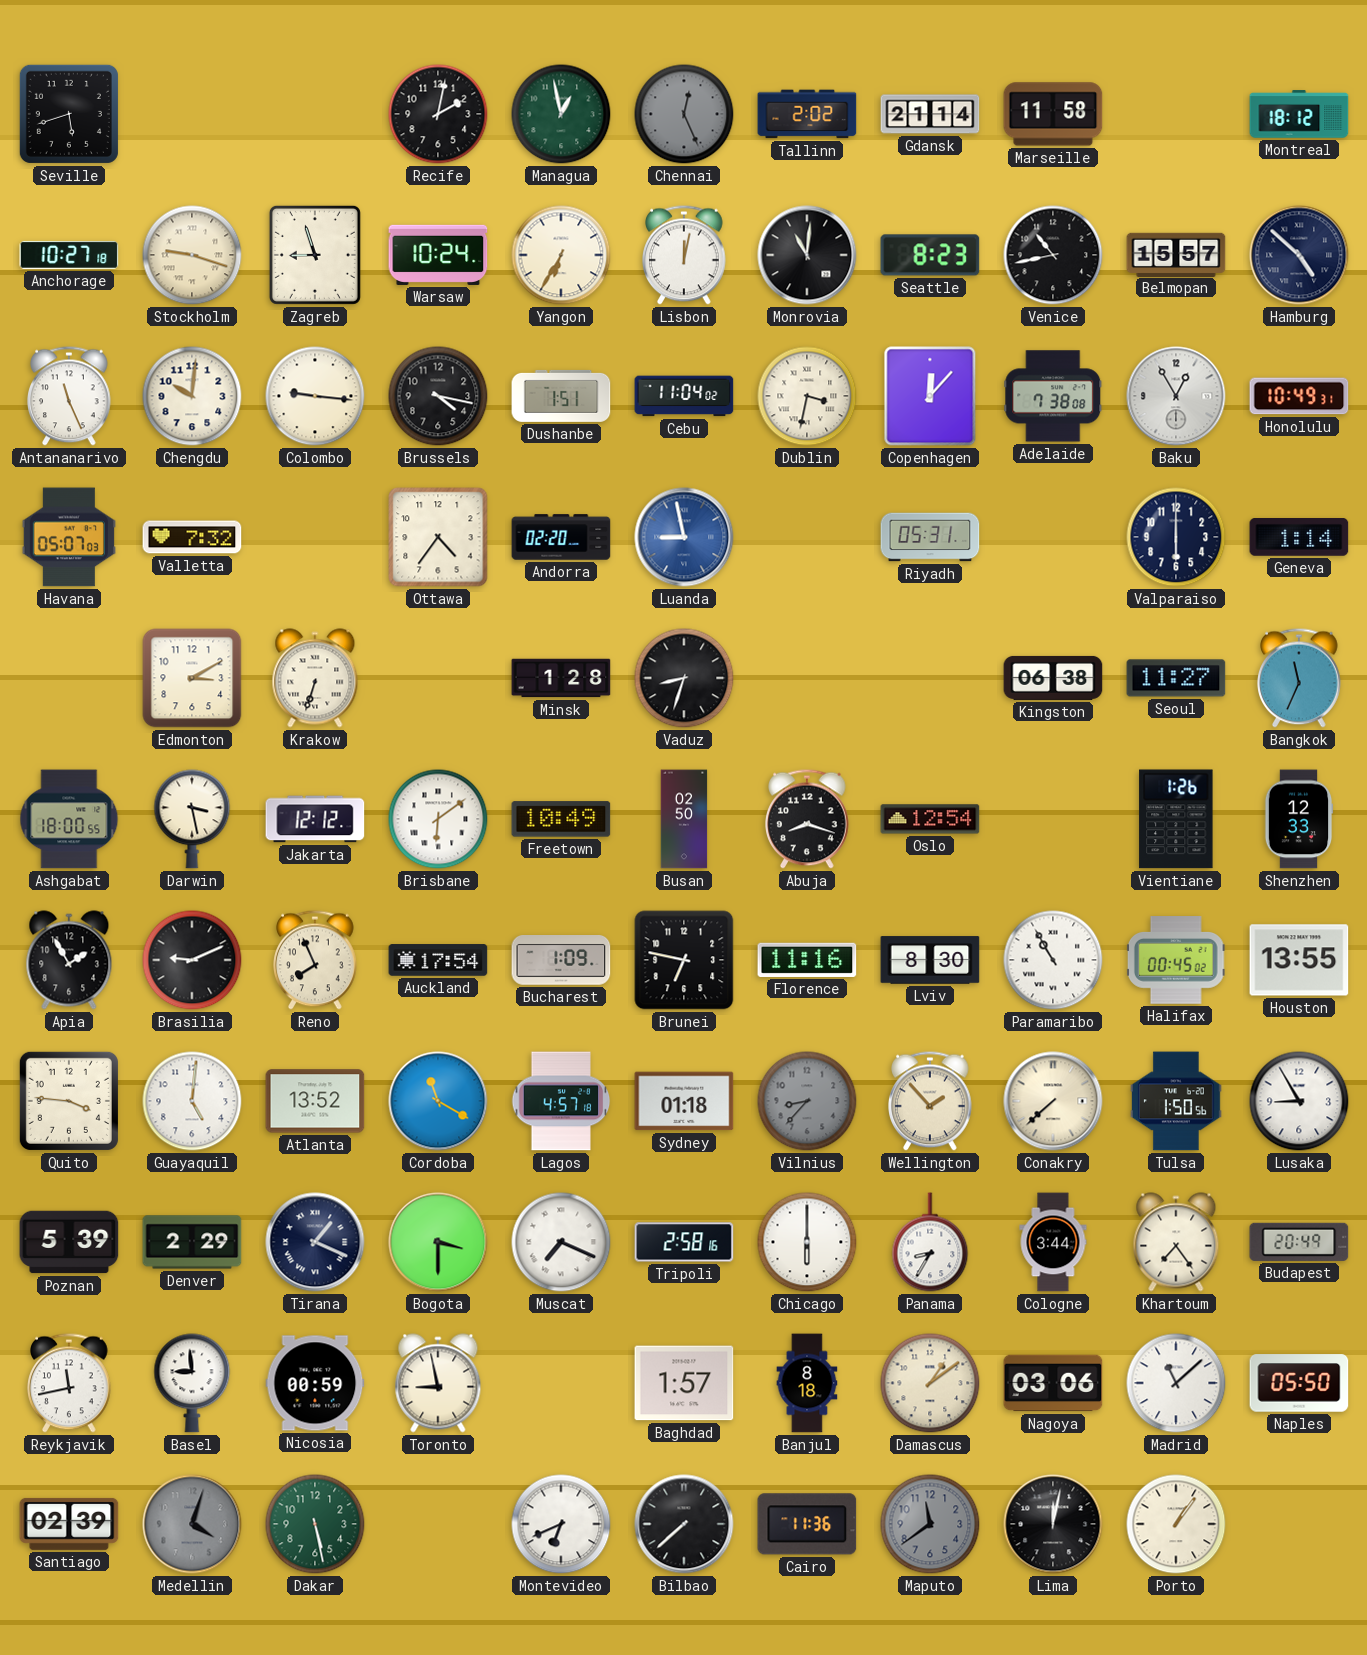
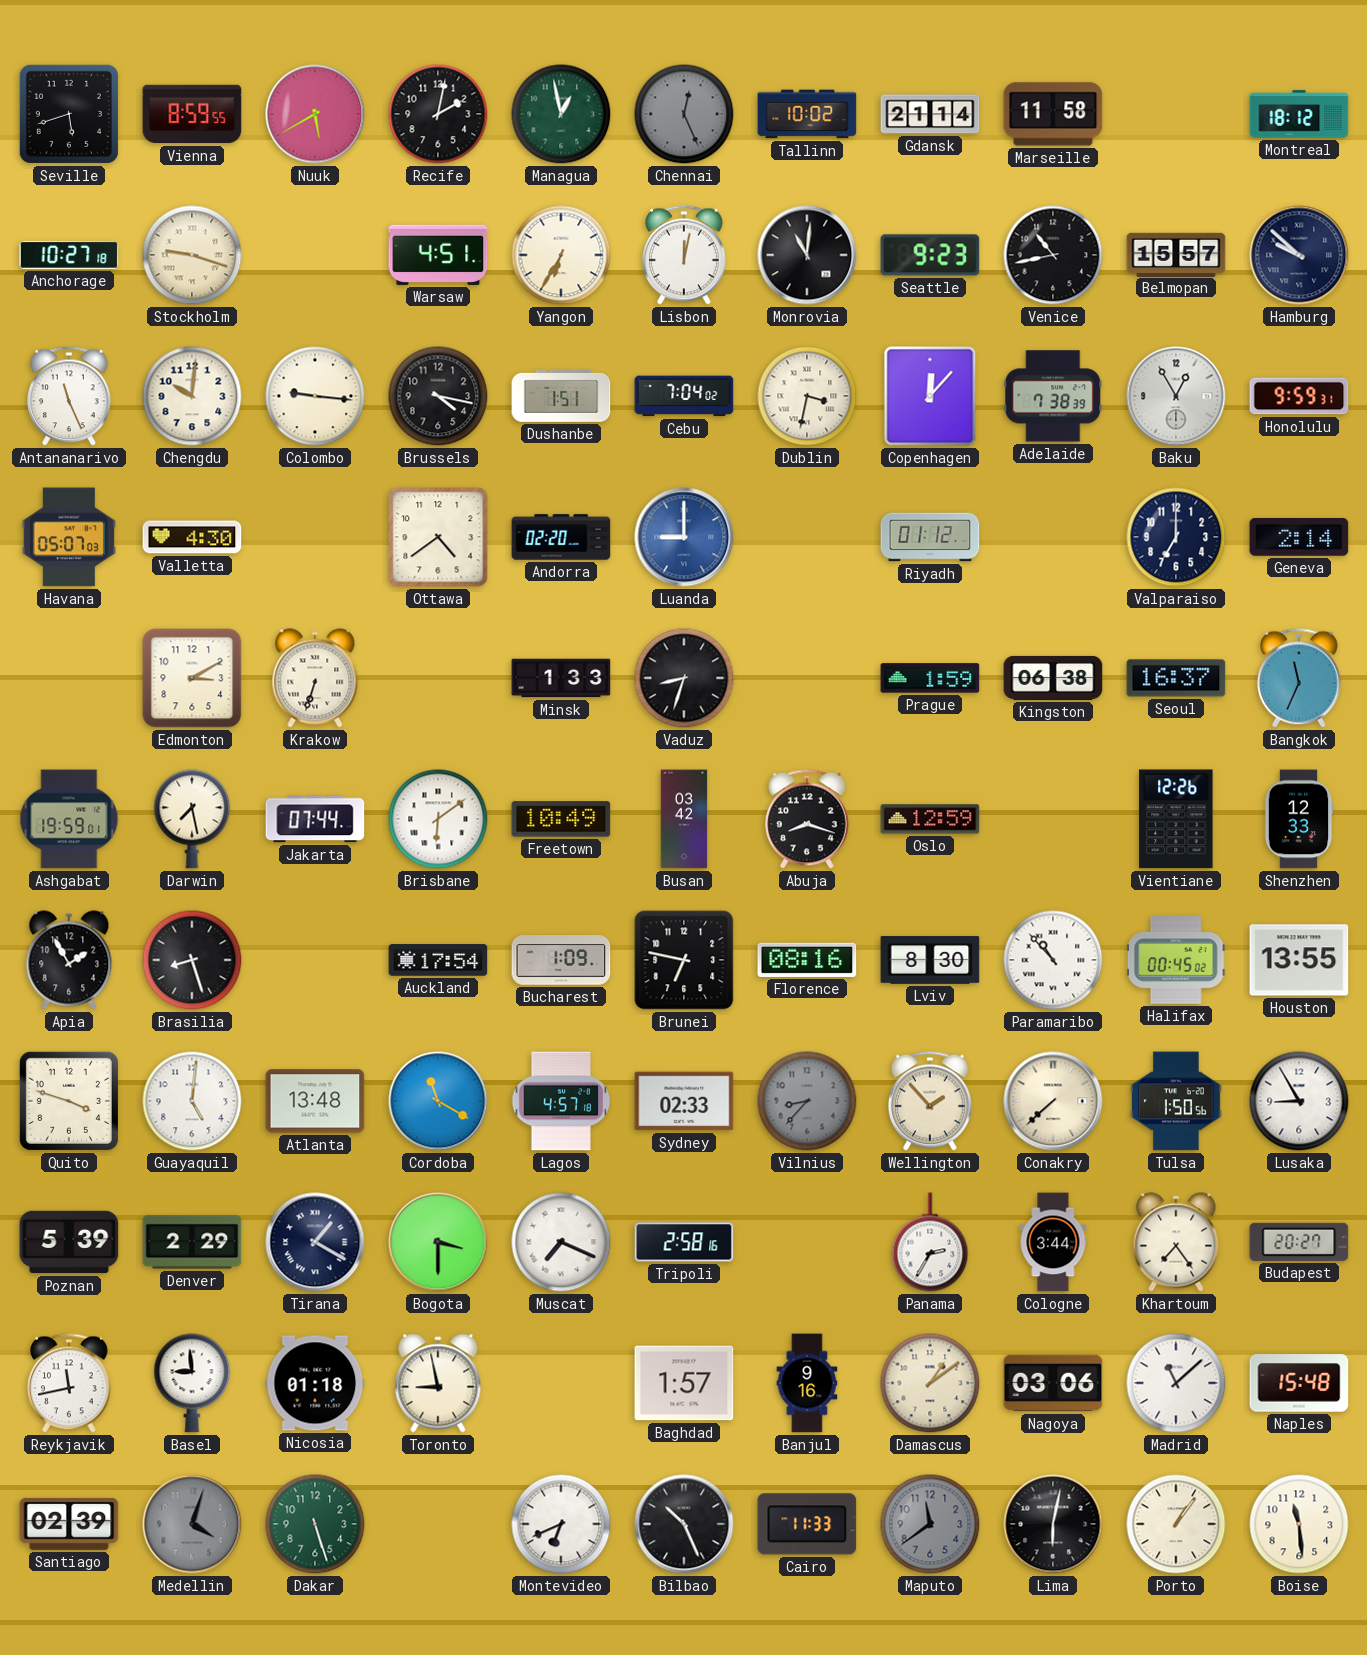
Vienna: none -> 8:59 (192, 114)
Nuuk: none -> 5:40 (315, 114)
Tallinn: 2:02 -> 10:02 (807, 114)
Zagreb: 8:57 -> none (315, 255)
Warsaw: 10:24 -> 4:51 (438, 255)
Seattle: 8:23 -> 9:23 (930, 255)
Hamburg: 4:52 -> 9:52 (1299, 255)
Cebu: 11:04 -> 7:04 (684, 396)
Adelaide: 7:38:08 -> 7:38:39 (1053, 396)
Honolulu: 10:49 -> 9:59 (1299, 396)
Valletta: 7:32 -> 4:30 (192, 537)
Ottawa: 4:36 -> 4:39 (438, 537)
Luanda: 8:58 -> 9:00 (684, 537)
Riyadh: 05:31 -> 01:12 (930, 537)
Valparaiso: 6:00 -> 7:00 (1176, 537)
Geneva: 1:14 -> 2:14 (1299, 538)
Minsk: 1:28 -> 1:33 (561, 678)
Prague: none -> 1:59 (930, 678)
Seoul: 11:27 -> 16:37 (1176, 678)
Ashgabat: 18:00 -> 19:59 (69, 819)
Darwin: 3:28 -> 7:28 (192, 819)
Jakarta: 12:12 -> 07:44 (315, 819)
Busan: 02:50 -> 03:42 (684, 819)
Oslo: 12:54 -> 12:59 (930, 819)
Vientiane: 1:26 -> 12:26 (1176, 819)
Brasilia: 9:11 -> 8:27 (192, 960)
Reno: 7:56 -> none (316, 960)
Florence: 11:16 -> 08:16 (807, 960)
Paramaribo: 10:55 -> 10:53 (1053, 960)
Quito: 3:46 -> 3:48 (69, 1101)
Atlanta: 13:52 -> 13:48 (315, 1101)
Sydney: 01:18 -> 02:33 (684, 1101)
Tirana: 1:19 -> 1:20 (315, 1242)
Chicago: 6:00 -> none (807, 1242)
Panama: 8:35 -> 2:35 (930, 1242)
Budapest: 20:49 -> 20:27 (1299, 1242)
Nicosia: 00:59 -> 01:18 (315, 1383)
Banjul: 8:18 -> 9:16 (807, 1383)
Naples: 05:50 -> 15:48 (1299, 1383)
Dakar: 5:28 -> 5:27 (315, 1524)
Bilbao: 7:38 -> 10:26 (684, 1524)
Cairo: 11:36 -> 11:33 (807, 1524)
Lima: 12:02 -> 6:02 (1053, 1524)
Boise: none -> 11:29 (1299, 1524)
